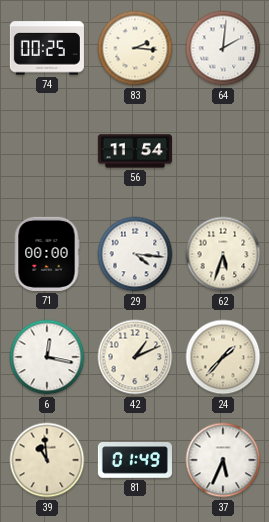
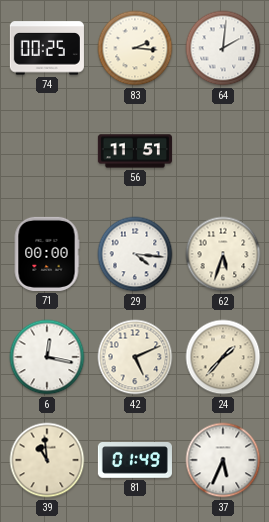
56: 11:54 -> 11:51 (135, 151)
42: 1:11 -> 5:11 (135, 357)
